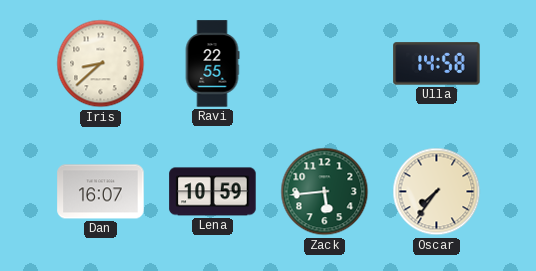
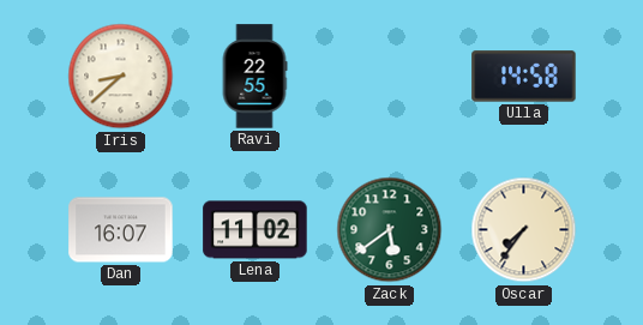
Lena: 10:59 -> 11:02 (256, 230)
Zack: 5:44 -> 5:39 (390, 230)
